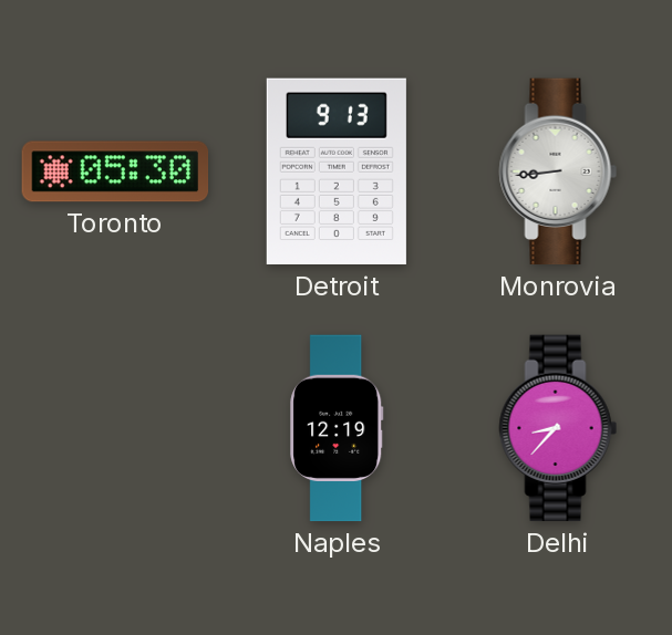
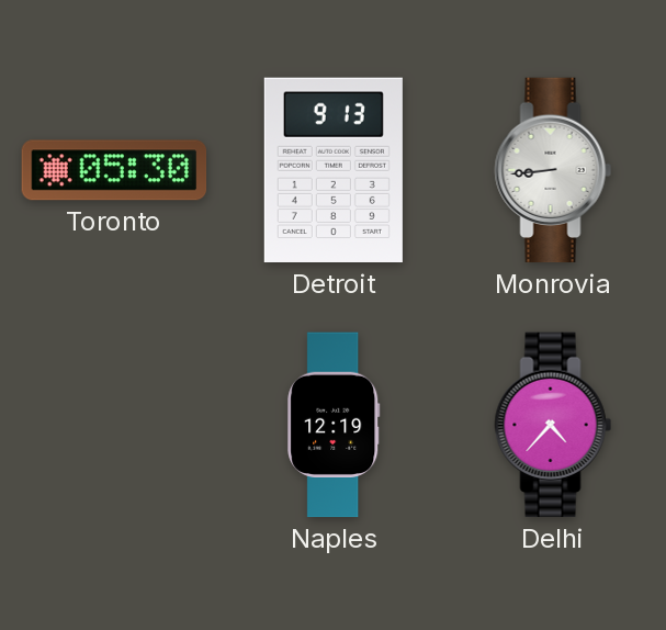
Delhi: 8:37 -> 4:37 (553, 425)
